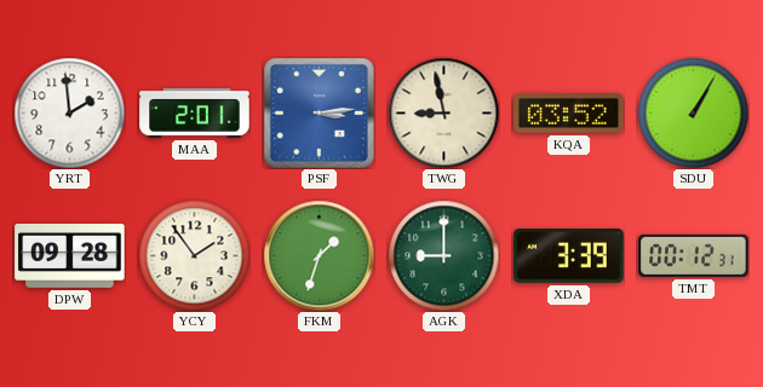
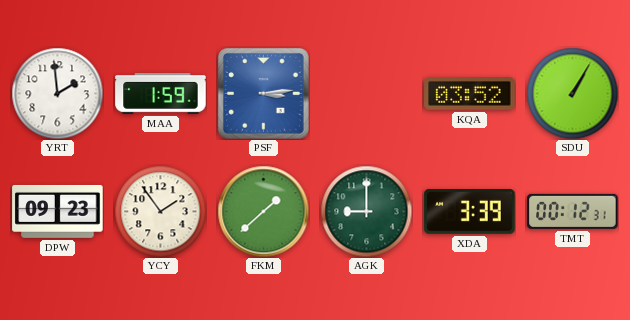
MAA: 2:01 -> 1:59 (161, 94)
TWG: 8:58 -> none (443, 112)
DPW: 09:28 -> 09:23 (58, 211)
FKM: 1:33 -> 1:38 (263, 211)
